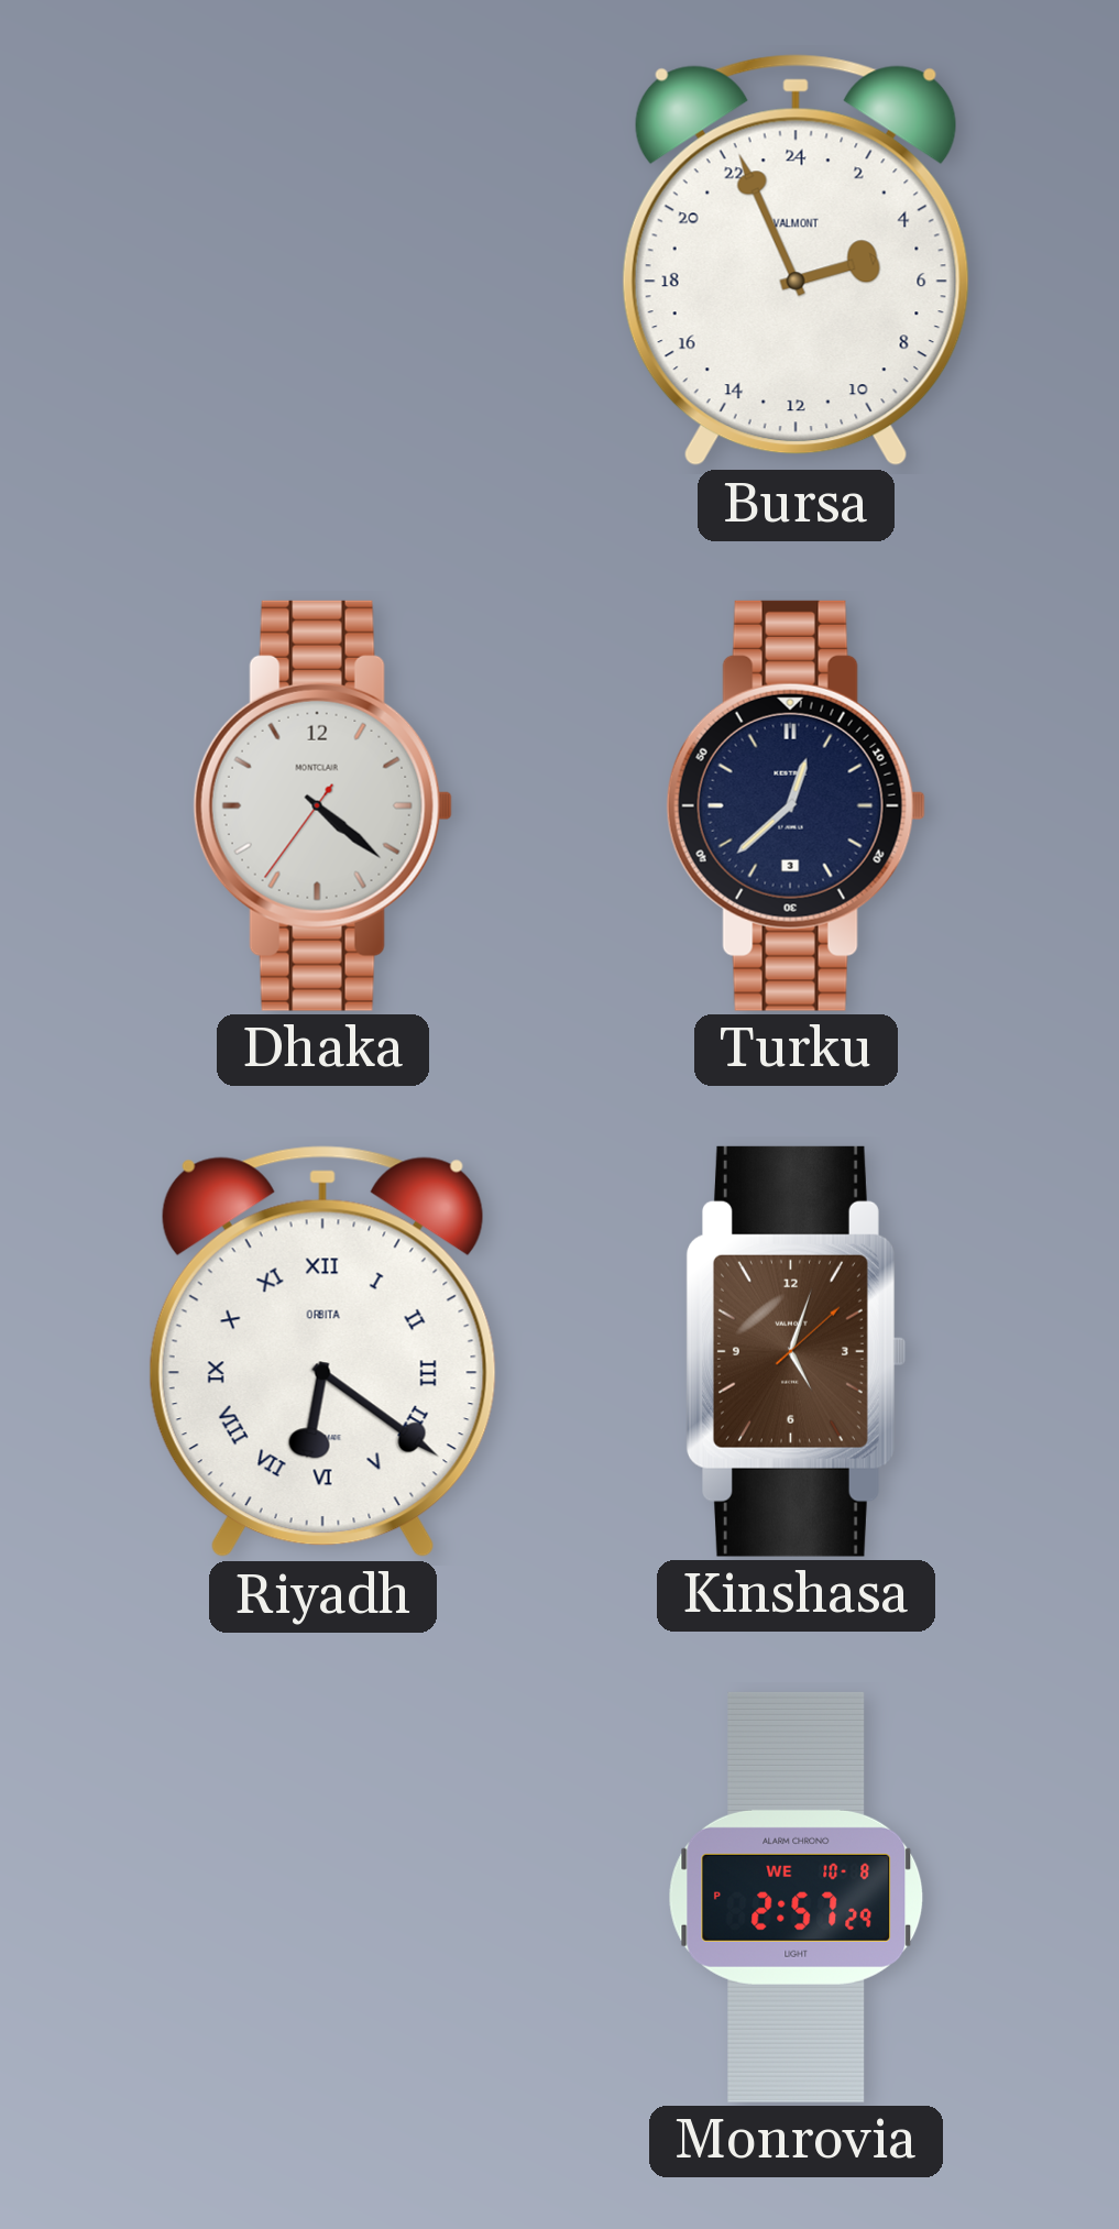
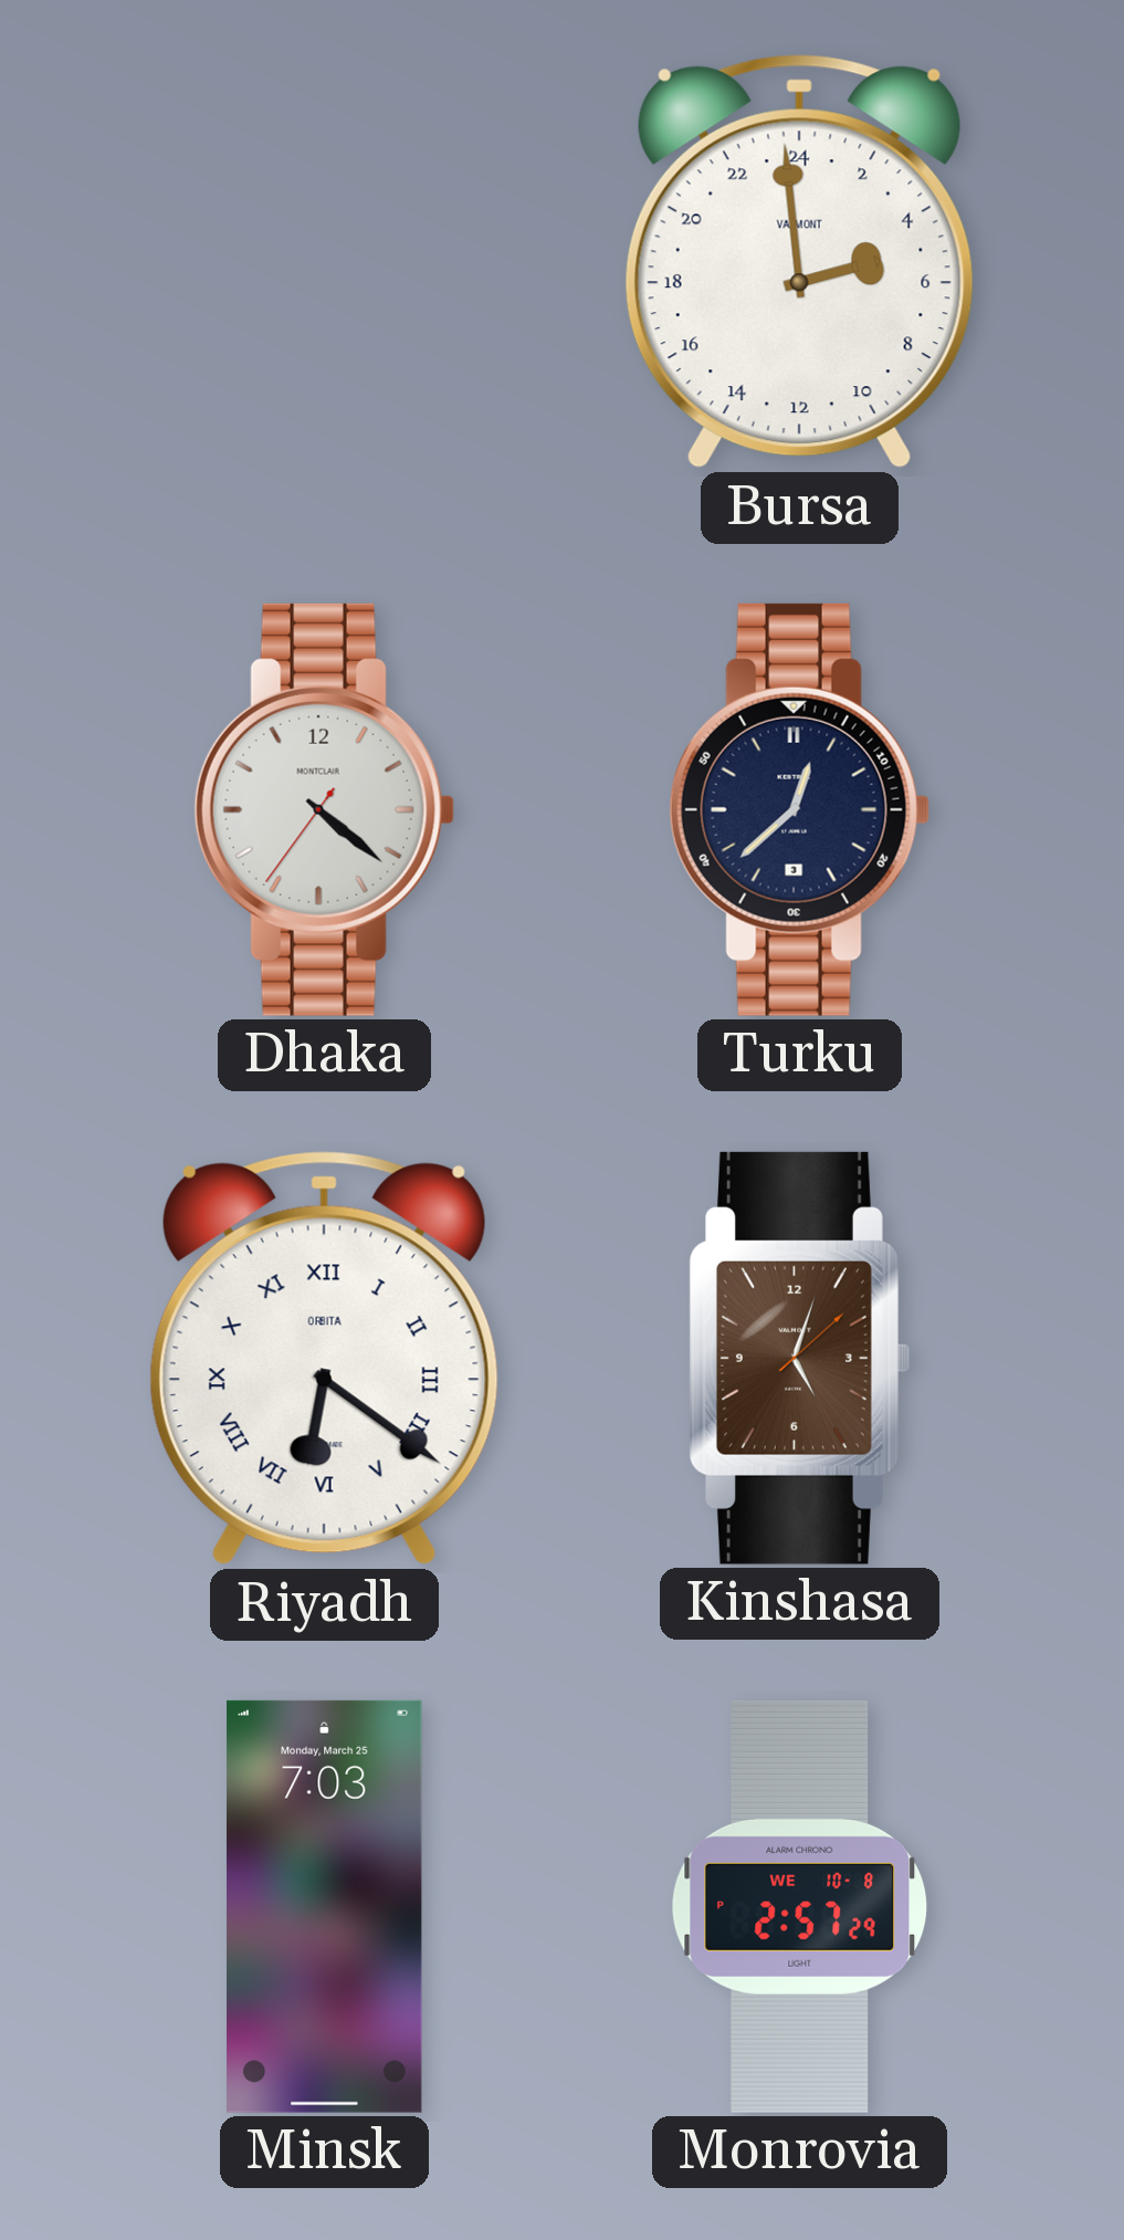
Bursa: 4:56 -> 4:59 (799, 262)
Minsk: none -> 7:03 (325, 1906)
